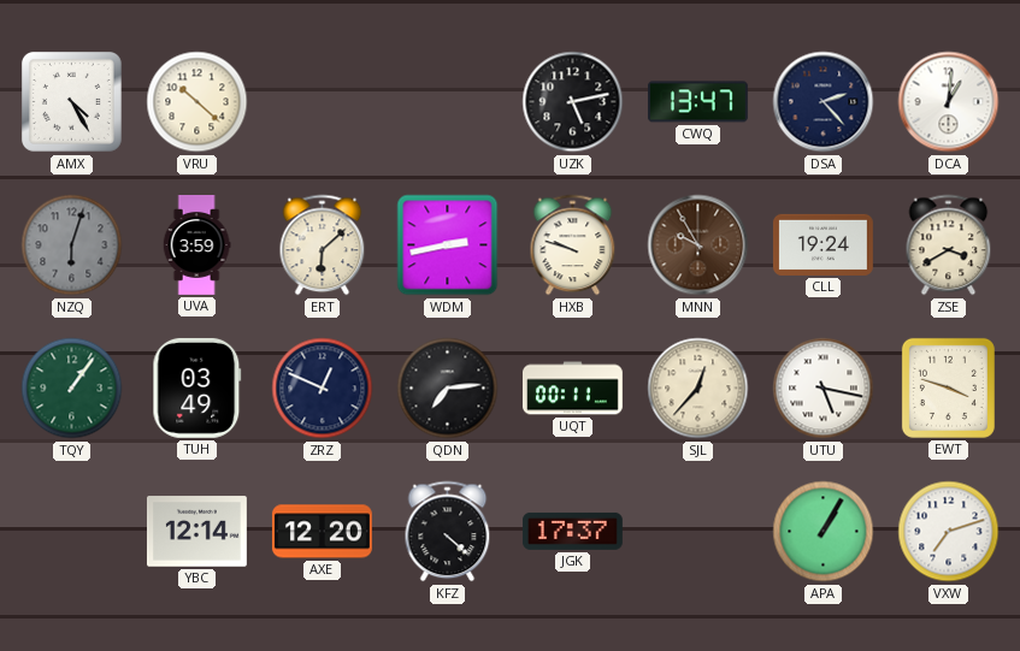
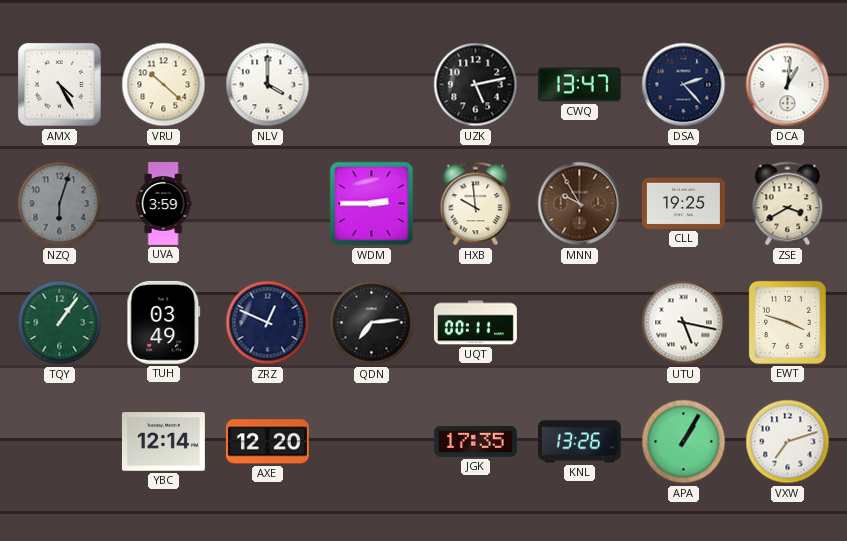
NLV: none -> 4:00 (268, 85)
ERT: 6:08 -> none (323, 245)
WDM: 2:43 -> 2:45 (372, 204)
HXB: 9:48 -> 9:59 (476, 204)
CLL: 19:24 -> 19:25 (683, 203)
SJL: 12:37 -> none (698, 389)
KFZ: 4:22 -> none (448, 532)
JGK: 17:37 -> 17:35 (475, 441)
KNL: none -> 13:26 (579, 442)
